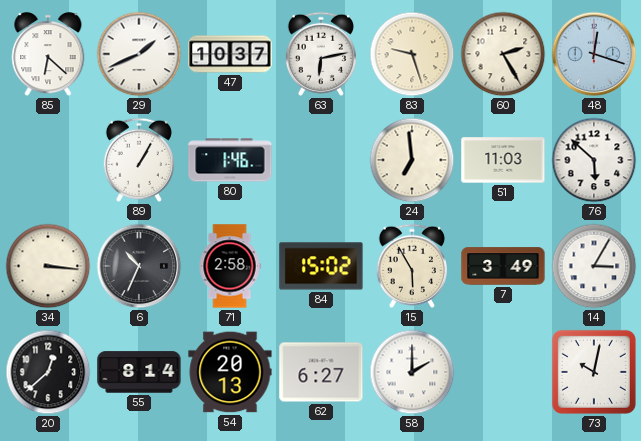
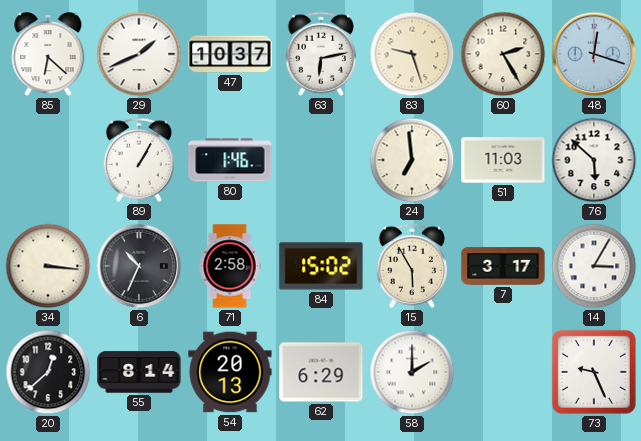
7: 3:49 -> 3:17 (503, 266)
62: 6:27 -> 6:29 (321, 372)
73: 10:02 -> 9:26 (594, 372)
